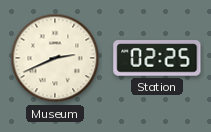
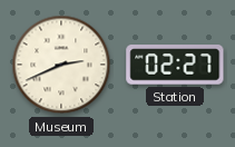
Station: 02:25 -> 02:27 (175, 65)
